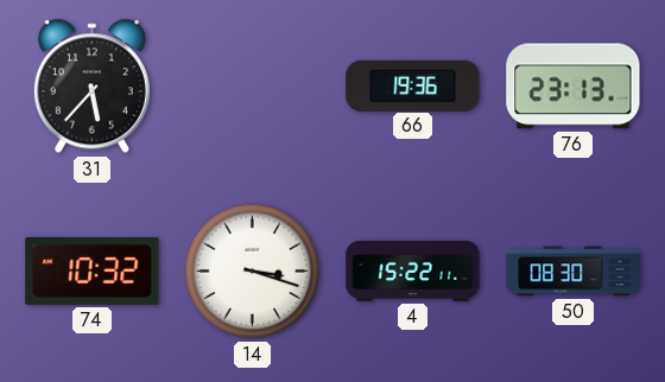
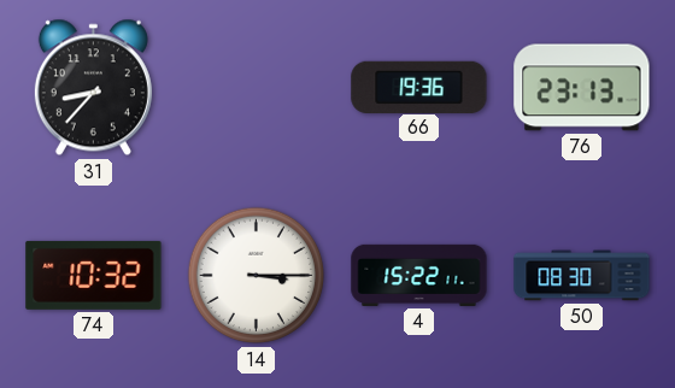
31: 5:37 -> 8:37 (93, 88)
14: 3:18 -> 3:15 (257, 276)
